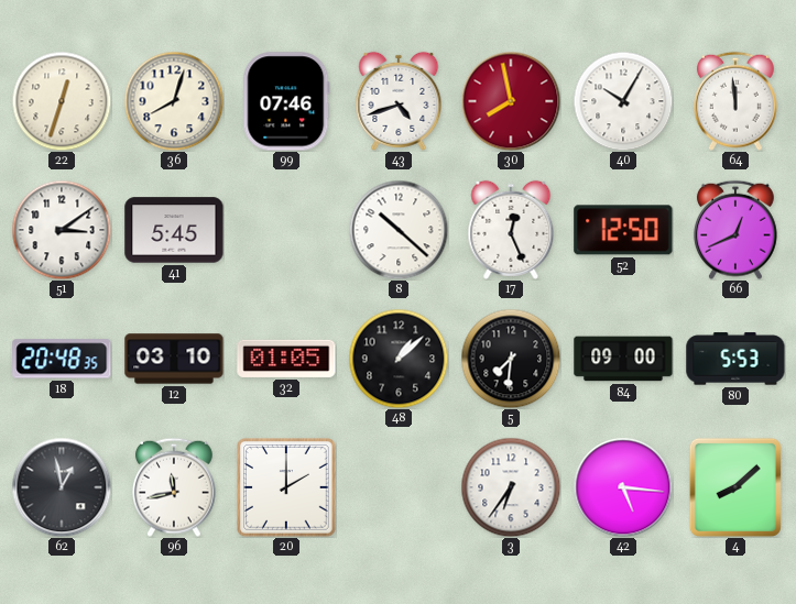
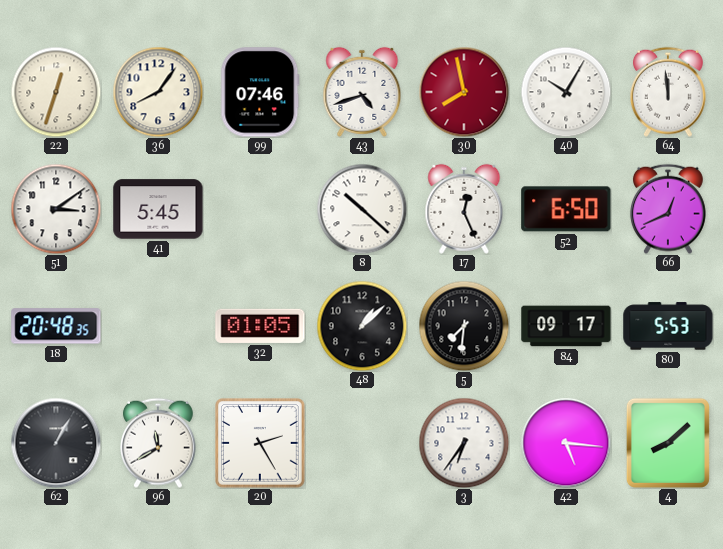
36: 8:03 -> 8:06 (158, 92)
52: 12:50 -> 6:50 (566, 209)
12: 03:10 -> none (174, 359)
84: 09:00 -> 09:17 (566, 326)
62: 12:58 -> 1:05 (56, 443)
96: 11:43 -> 11:40 (158, 443)
20: 2:00 -> 2:25 (261, 444)
